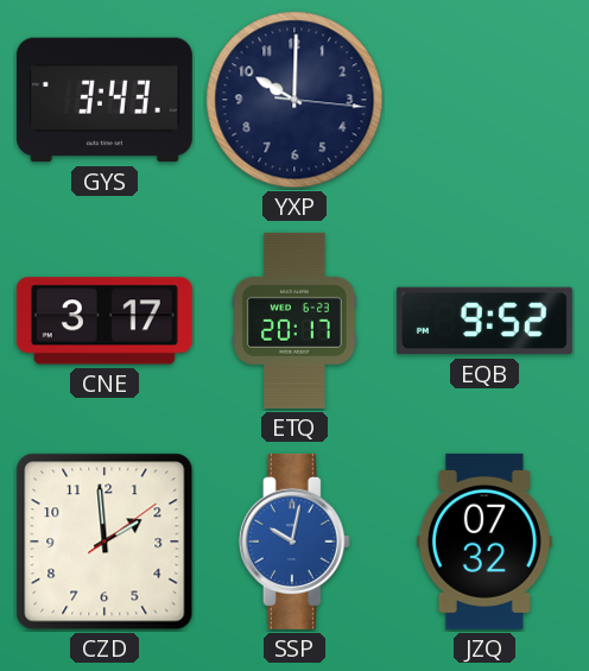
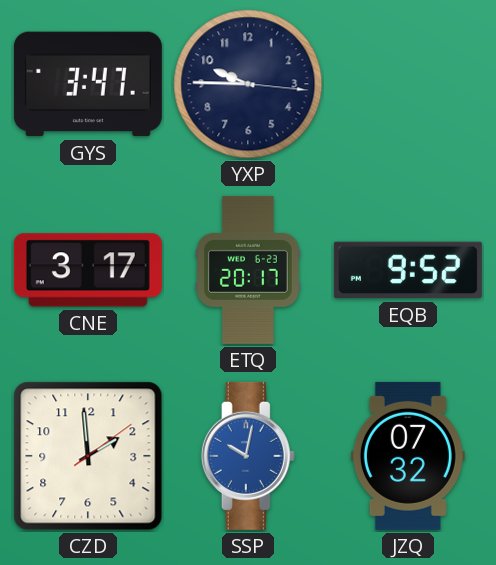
GYS: 3:43 -> 3:47 (88, 84)
YXP: 10:00 -> 9:45 (248, 84)
